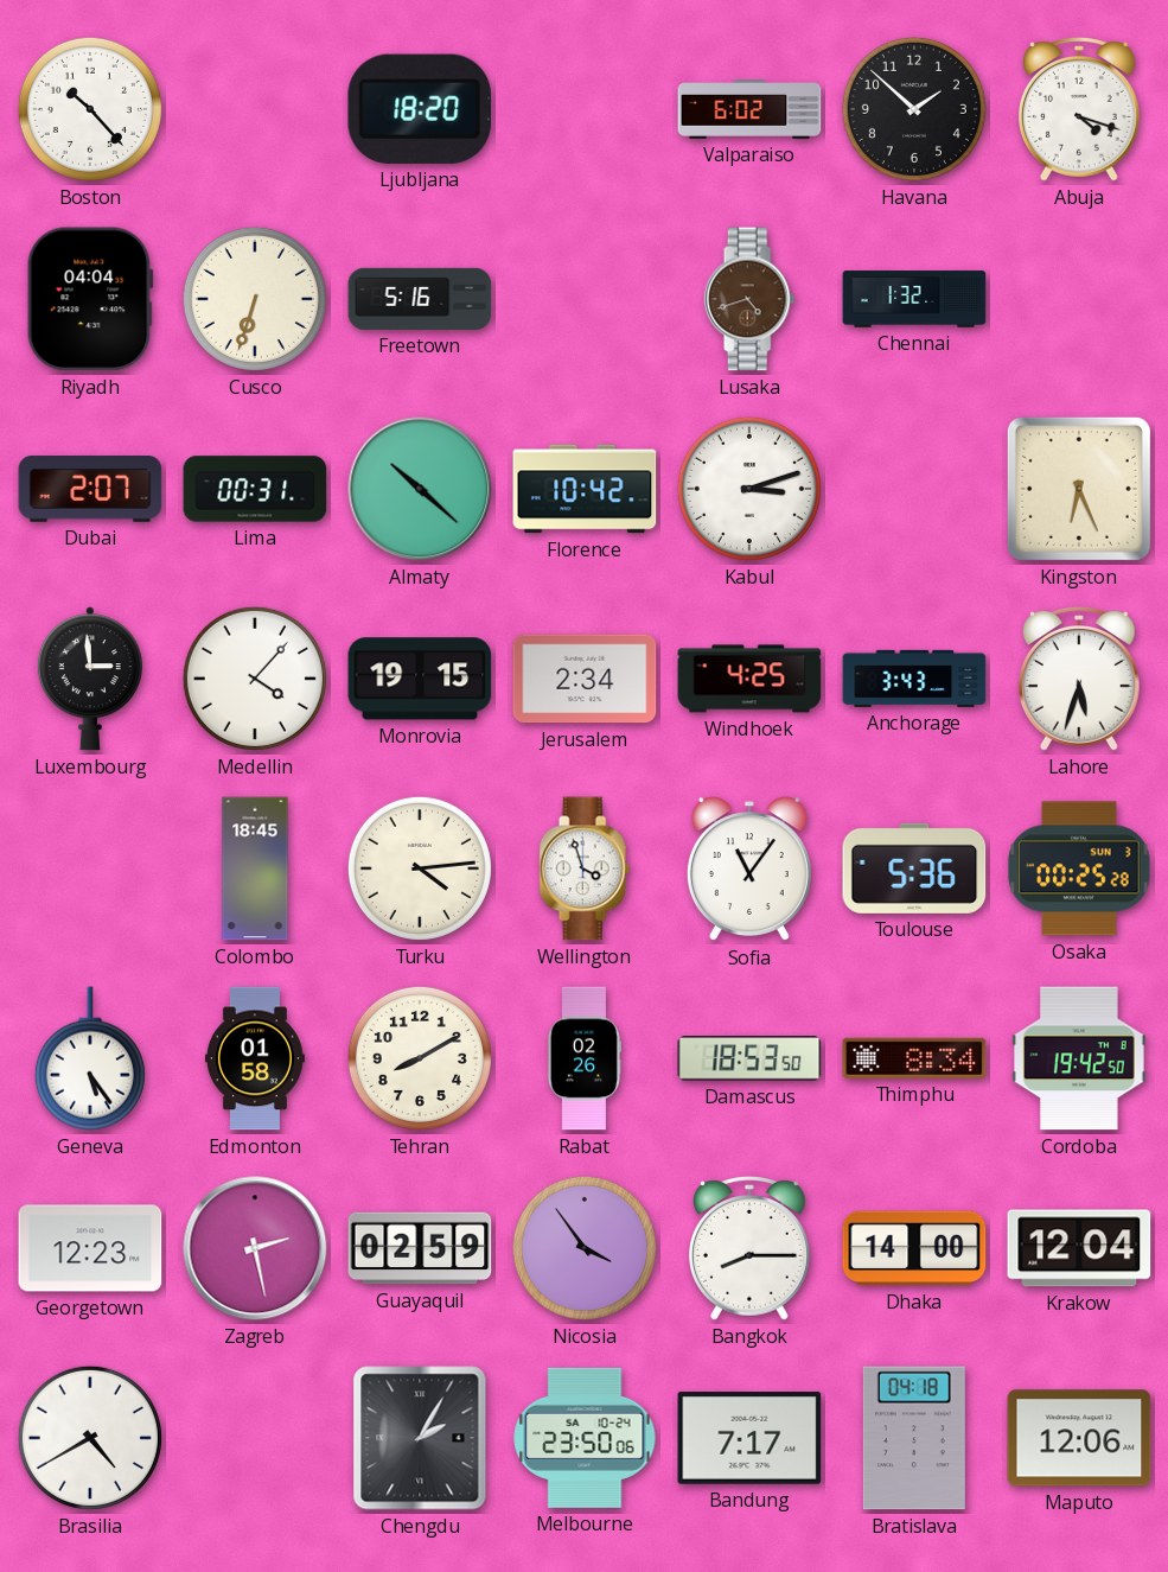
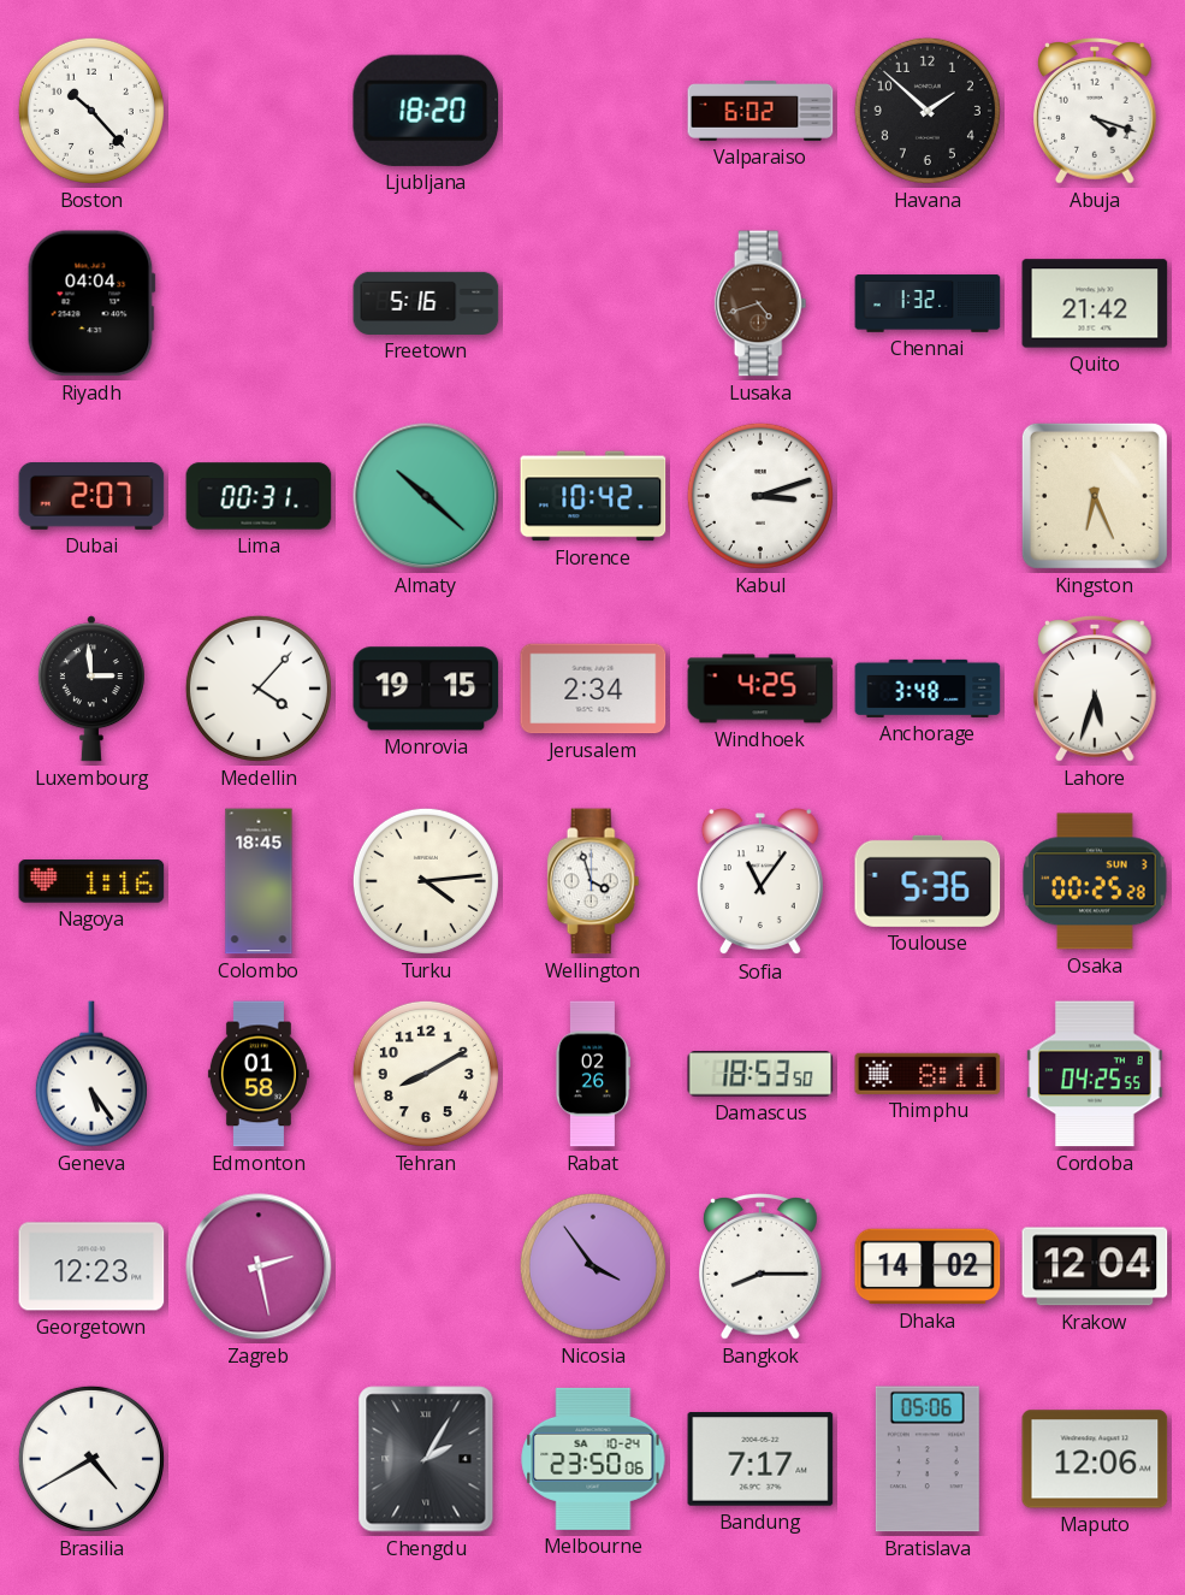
Cusco: 6:33 -> none (255, 299)
Quito: none -> 21:42 (1095, 303)
Anchorage: 3:43 -> 3:48 (928, 689)
Nagoya: none -> 1:16 (91, 882)
Thimphu: 8:34 -> 8:11 (928, 1074)
Cordoba: 19:42 -> 04:25 (1095, 1074)
Guayaquil: 02:59 -> none (420, 1248)
Dhaka: 14:00 -> 14:02 (928, 1266)
Bratislava: 04:18 -> 05:06 (928, 1459)
